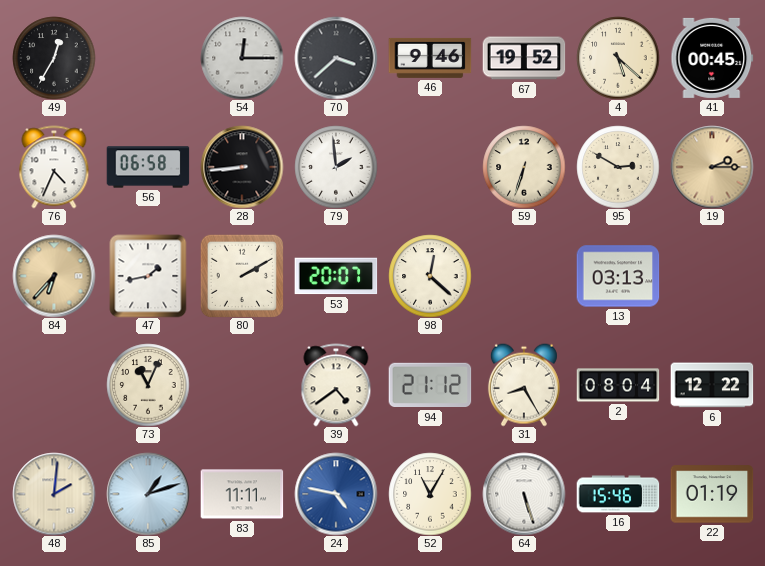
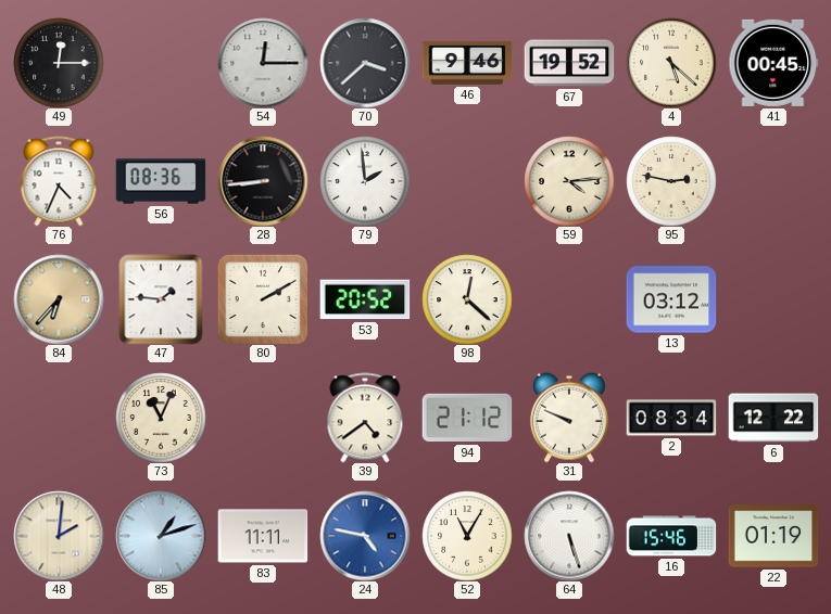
49: 12:35 -> 12:15 (59, 63)
56: 06:58 -> 08:36 (161, 181)
59: 6:33 -> 4:14 (569, 181)
95: 2:50 -> 2:47 (671, 181)
19: 2:15 -> none (712, 167)
47: 1:43 -> 1:46 (161, 299)
53: 20:07 -> 20:52 (365, 299)
13: 03:13 -> 03:12 (671, 299)
31: 8:25 -> 9:49 (569, 418)
2: 08:04 -> 08:34 (671, 418)
